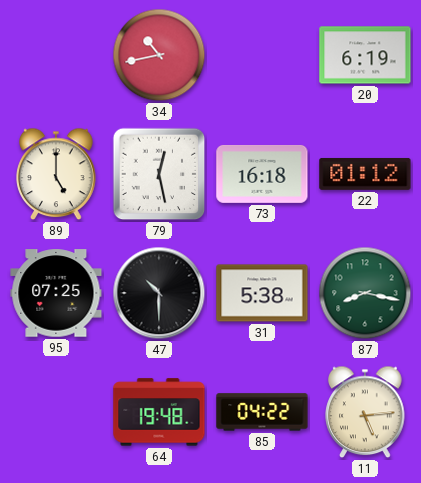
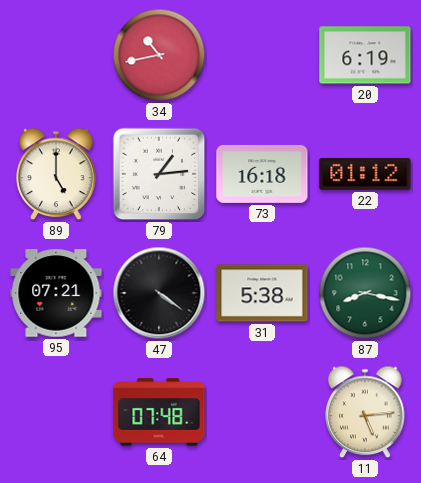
79: 12:28 -> 1:14 (159, 174)
95: 07:25 -> 07:21 (56, 293)
47: 10:30 -> 4:21 (159, 293)
64: 19:48 -> 07:48 (159, 412)
85: 04:22 -> none (262, 412)
